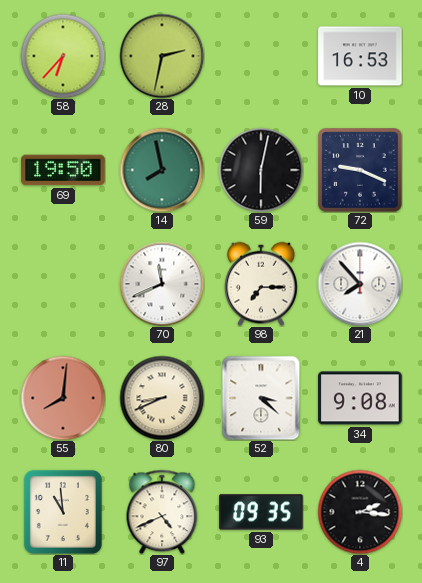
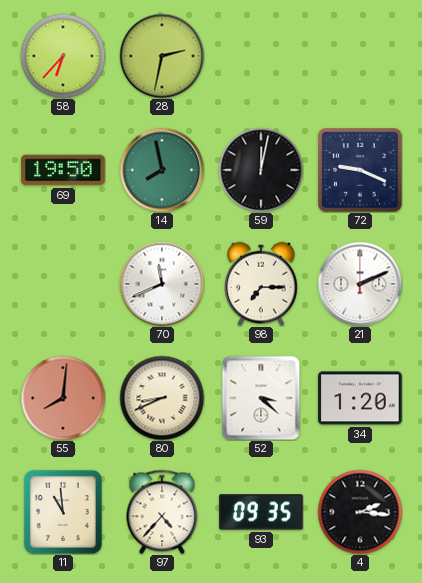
10: 16:53 -> none (360, 56)
59: 6:02 -> 12:02 (261, 170)
21: 7:53 -> 2:11 (360, 284)
34: 9:08 -> 1:20 (360, 398)
97: 4:41 -> 4:37 (162, 512)
